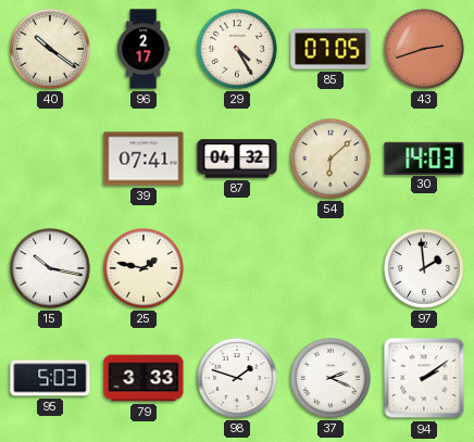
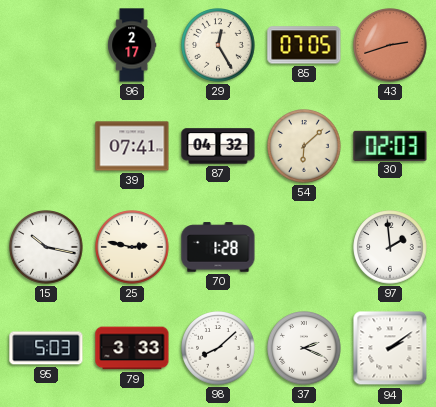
40: 10:21 -> none (50, 49)
29: 4:25 -> 12:25 (218, 45)
30: 14:03 -> 02:03 (390, 145)
25: 1:47 -> 2:47 (132, 247)
70: none -> 1:28 (218, 247)
98: 1:48 -> 8:08 (218, 348)
